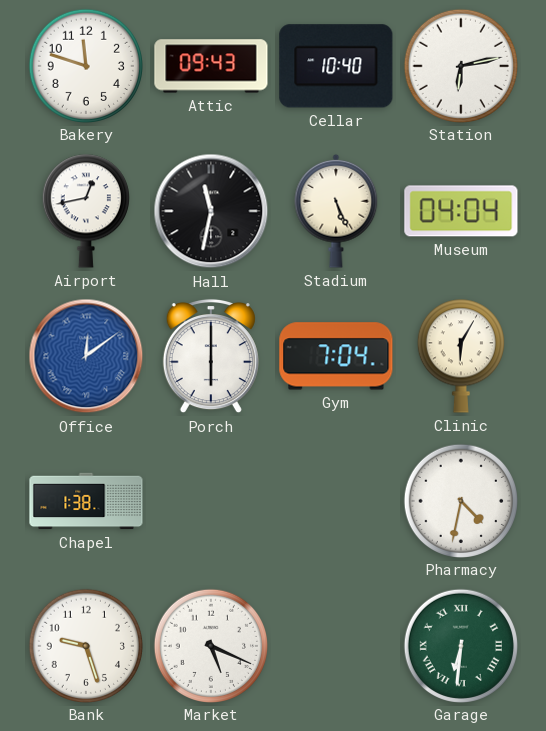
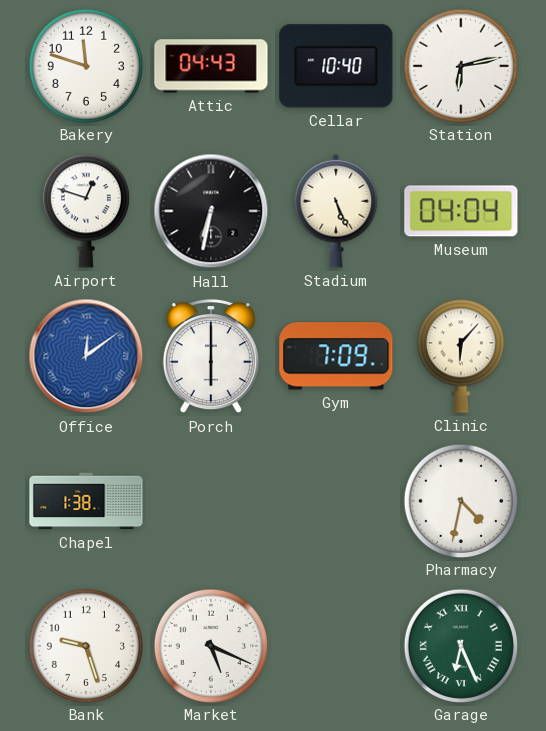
Attic: 09:43 -> 04:43 (211, 66)
Airport: 12:43 -> 12:48 (86, 211)
Hall: 11:32 -> 6:32 (211, 211)
Gym: 7:04 -> 7:09 (336, 356)
Clinic: 6:05 -> 6:07 (461, 356)
Garage: 6:31 -> 6:26 (460, 645)
